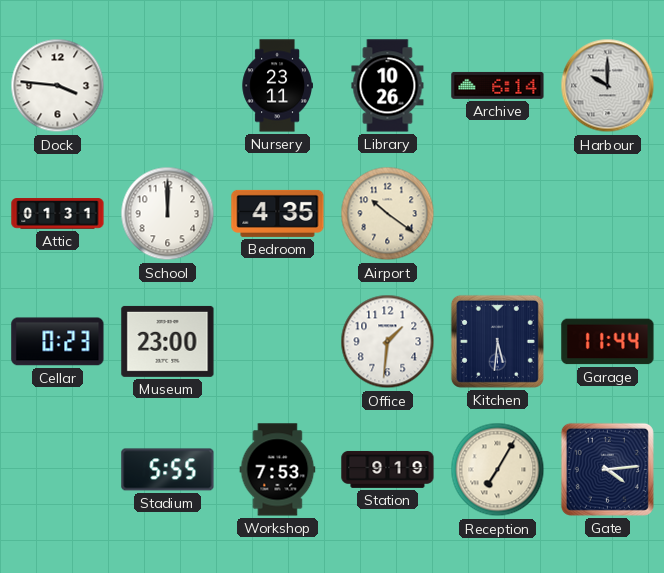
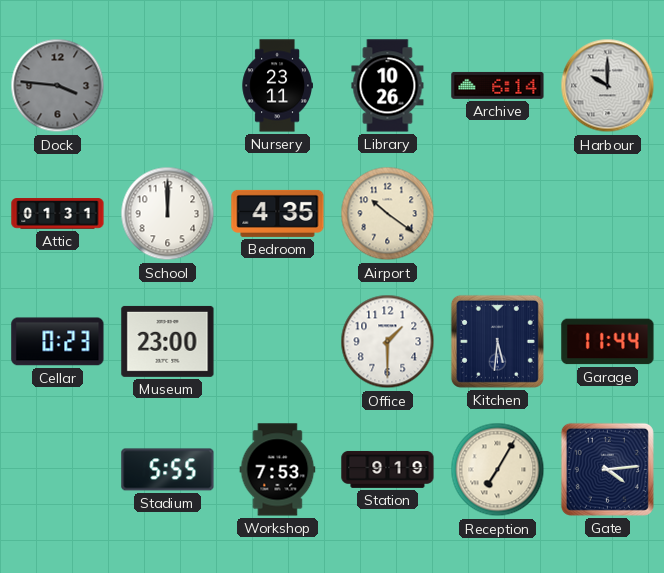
Dock dial: white -> grey (58, 86)
Office: 1:31 -> 1:30 (388, 342)
